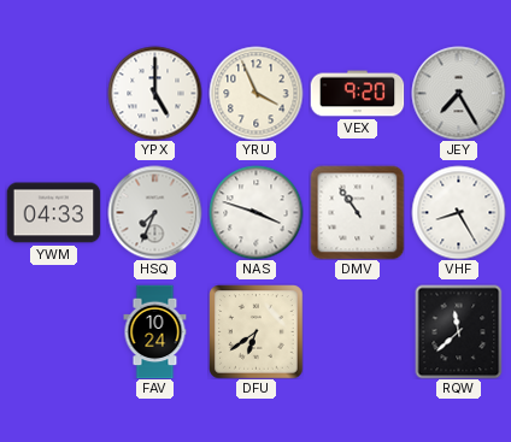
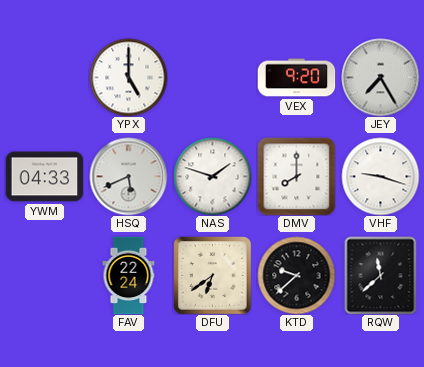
YRU: 3:56 -> none (255, 93)
HSQ: 7:34 -> 5:41 (128, 176)
NAS: 3:48 -> 1:48 (212, 176)
DMV: 10:54 -> 8:00 (296, 176)
VHF: 8:25 -> 9:18 (380, 176)
FAV: 10:24 -> 22:24 (129, 275)
KTD: none -> 9:38 (296, 275)
